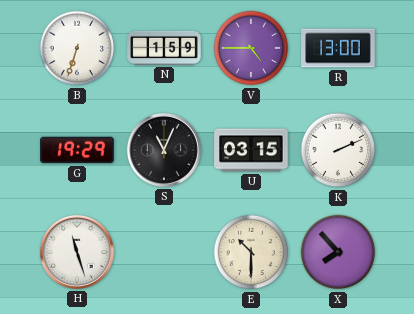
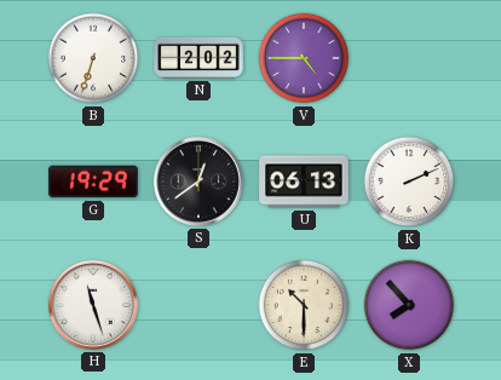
N: 1:59 -> 2:02 (198, 58)
R: 13:00 -> none (338, 48)
S: 11:04 -> 12:39 (198, 182)
U: 03:15 -> 06:13 (304, 182)
